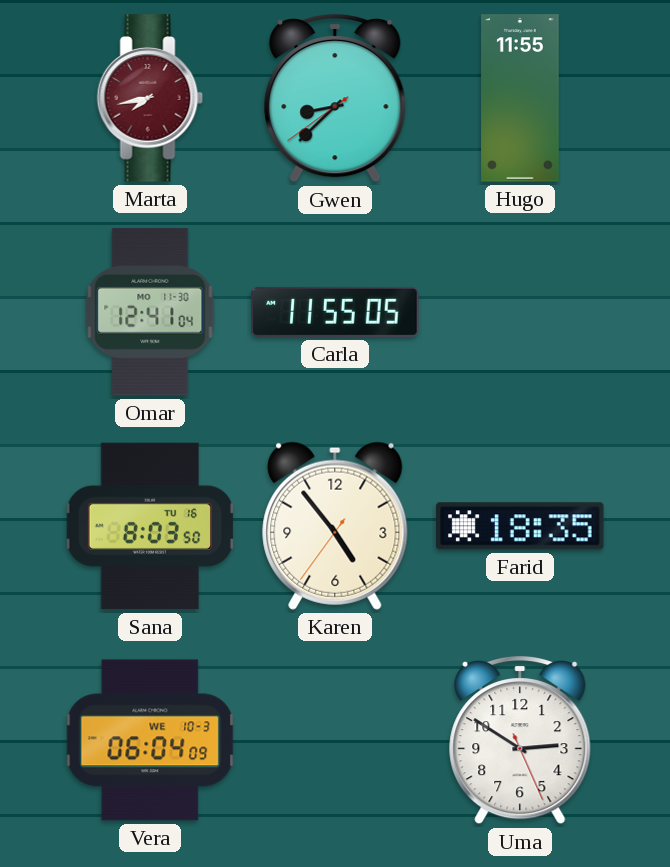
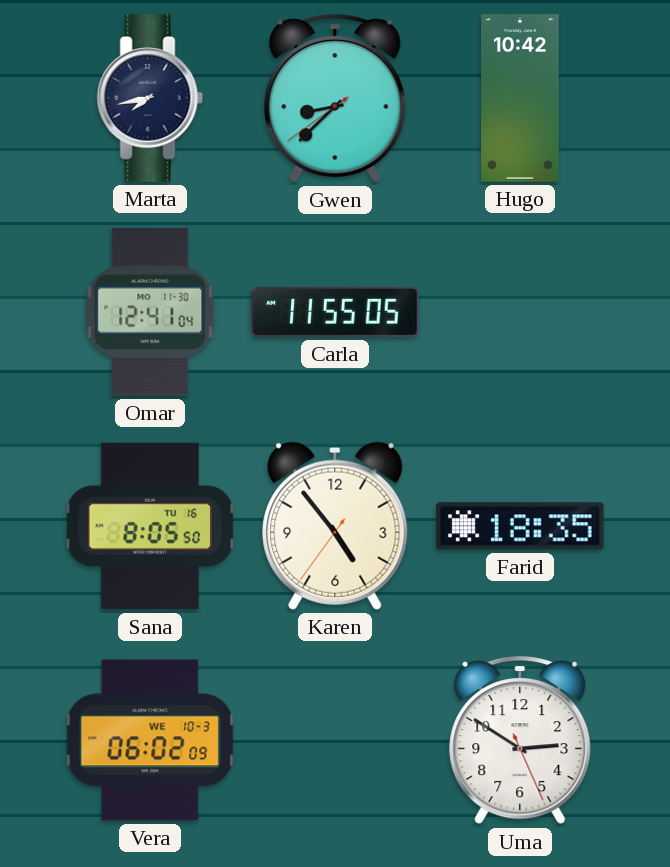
Marta dial: burgundy -> navy (150, 98)
Hugo: 11:55 -> 10:42 (520, 98)
Sana: 8:03 -> 8:05 (150, 526)
Vera: 06:04 -> 06:02 (150, 740)
